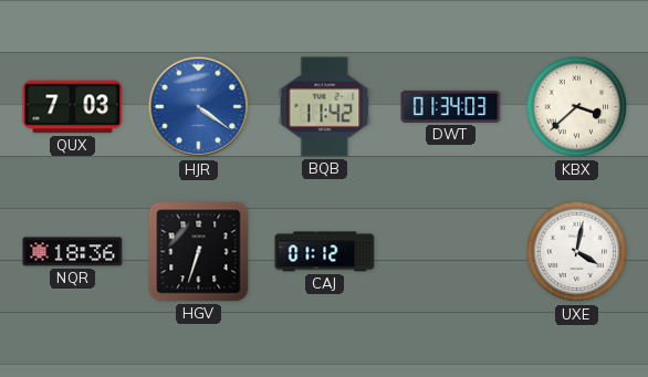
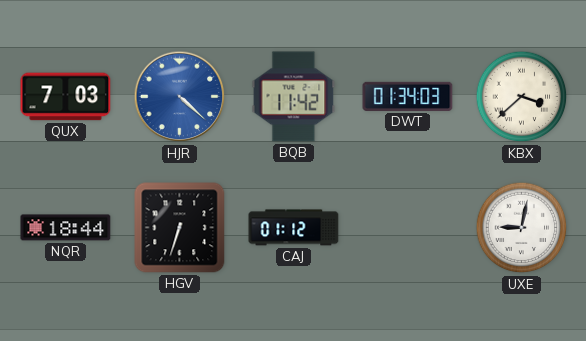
HJR: 4:21 -> 4:22 (180, 97)
NQR: 18:36 -> 18:44 (66, 228)
UXE: 4:02 -> 9:02 (522, 228)
